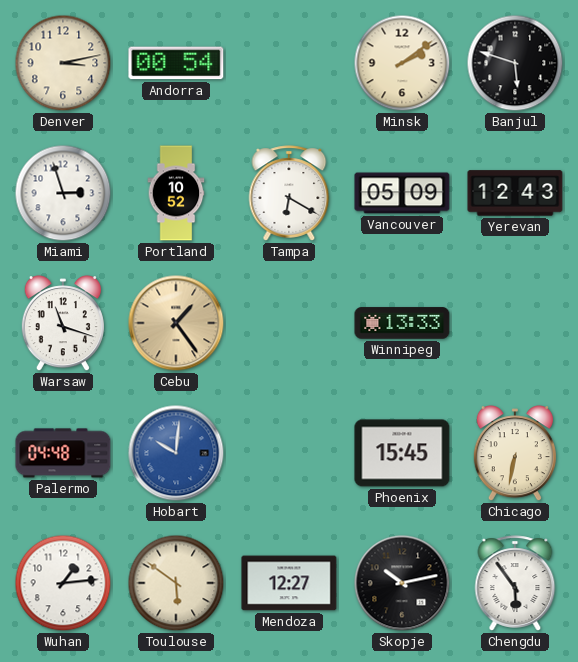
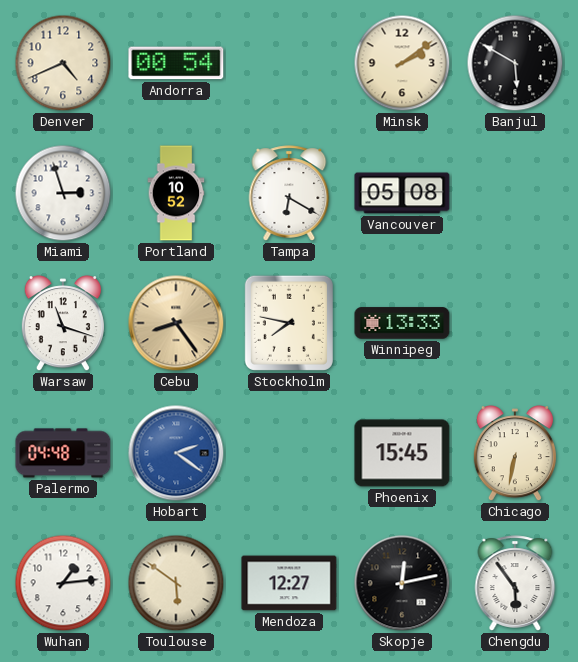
Denver: 3:13 -> 4:41 (63, 63)
Banjul: 5:48 -> 5:50 (515, 63)
Vancouver: 05:09 -> 05:08 (402, 193)
Yerevan: 12:43 -> none (515, 193)
Cebu: 1:24 -> 8:24 (176, 323)
Stockholm: none -> 7:47 (289, 323)
Hobart: 10:01 -> 2:21 (176, 453)
Skopje: 10:13 -> 12:13 (402, 583)
